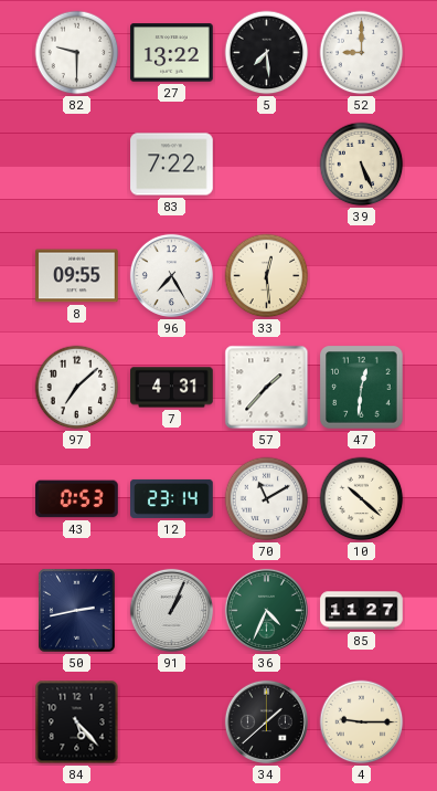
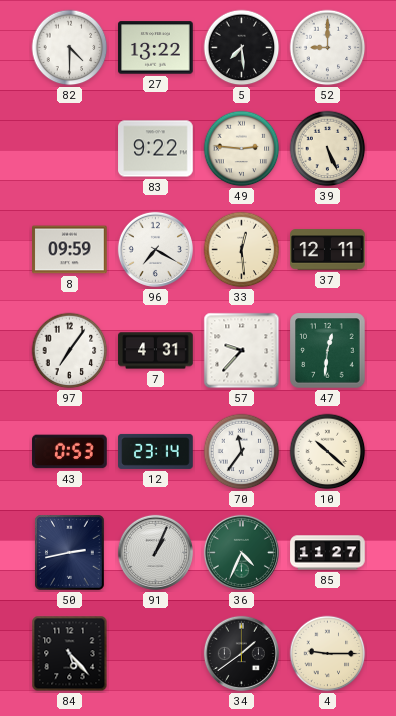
82: 9:30 -> 4:30 (70, 48)
83: 7:22 -> 9:22 (156, 149)
49: none -> 2:46 (242, 149)
8: 09:55 -> 09:59 (70, 250)
96: 7:25 -> 7:20 (155, 249)
37: none -> 12:11 (328, 250)
97: 7:08 -> 7:06 (70, 351)
57: 1:37 -> 9:37 (242, 351)
70: 11:10 -> 11:36 (242, 452)
34: 1:38 -> 1:39 (241, 653)
